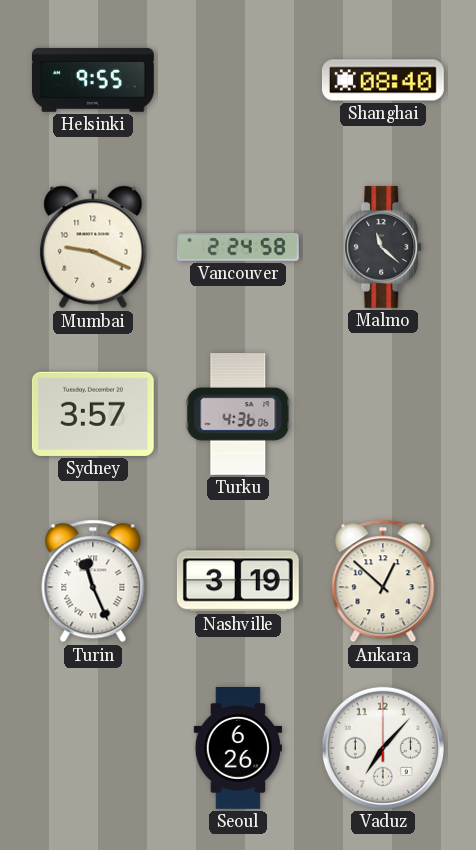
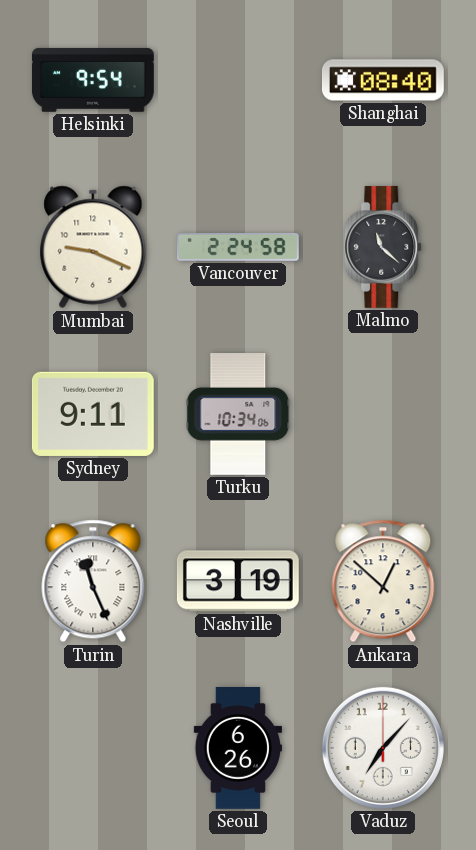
Helsinki: 9:55 -> 9:54 (93, 80)
Sydney: 3:57 -> 9:11 (93, 414)
Turku: 4:36 -> 10:34 (238, 415)
